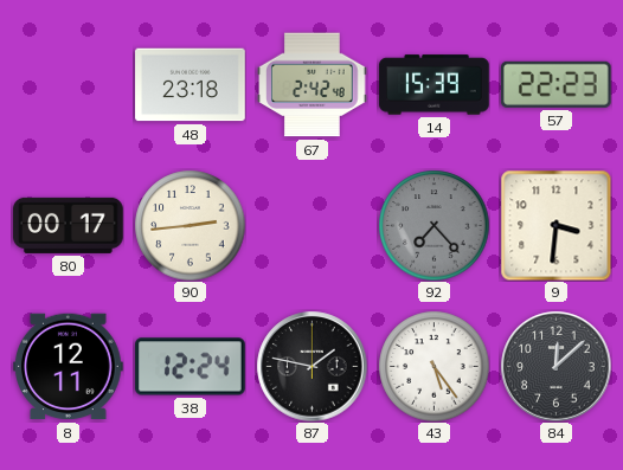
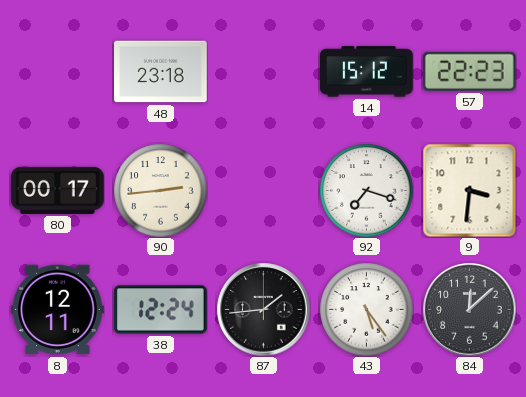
67: 2:42 -> none (313, 85)
14: 15:39 -> 15:12 (367, 72)
92: 7:23 -> 7:18 (366, 190)
92 dial: grey -> white (366, 190)
87: 1:47 -> 1:44 (263, 309)
